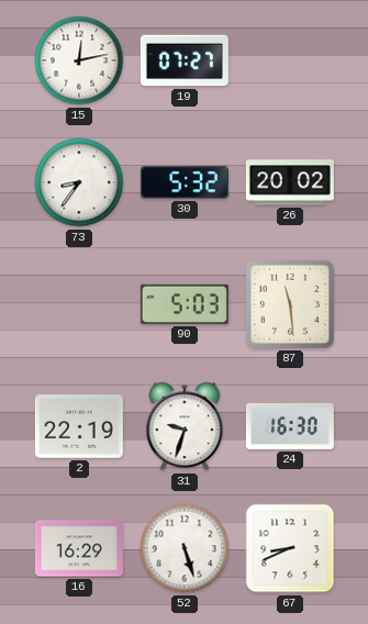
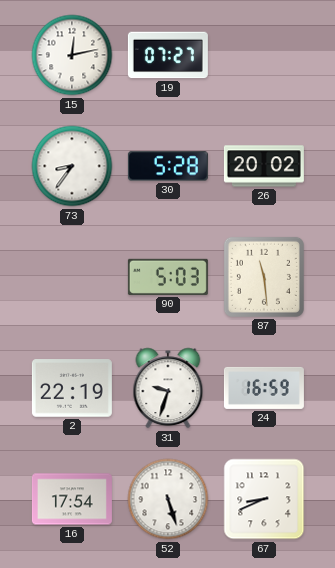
30: 5:32 -> 5:28 (168, 166)
24: 16:30 -> 16:59 (264, 388)
16: 16:29 -> 17:54 (72, 499)
